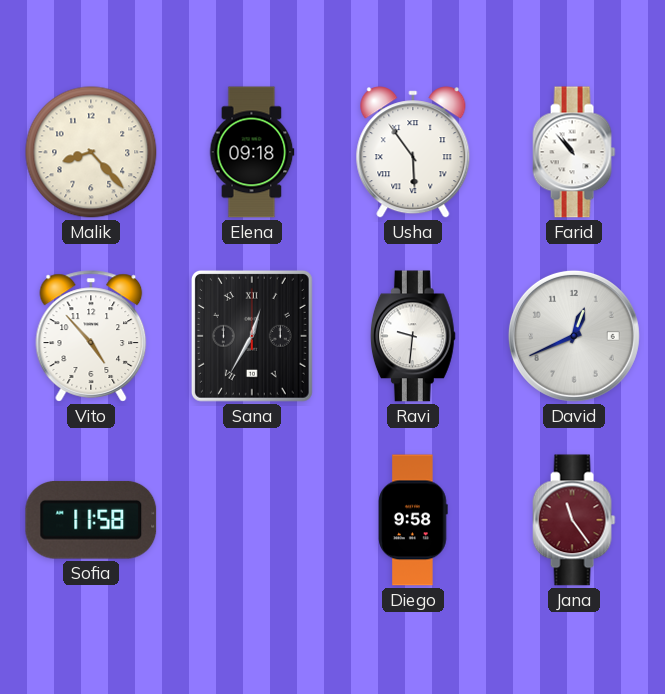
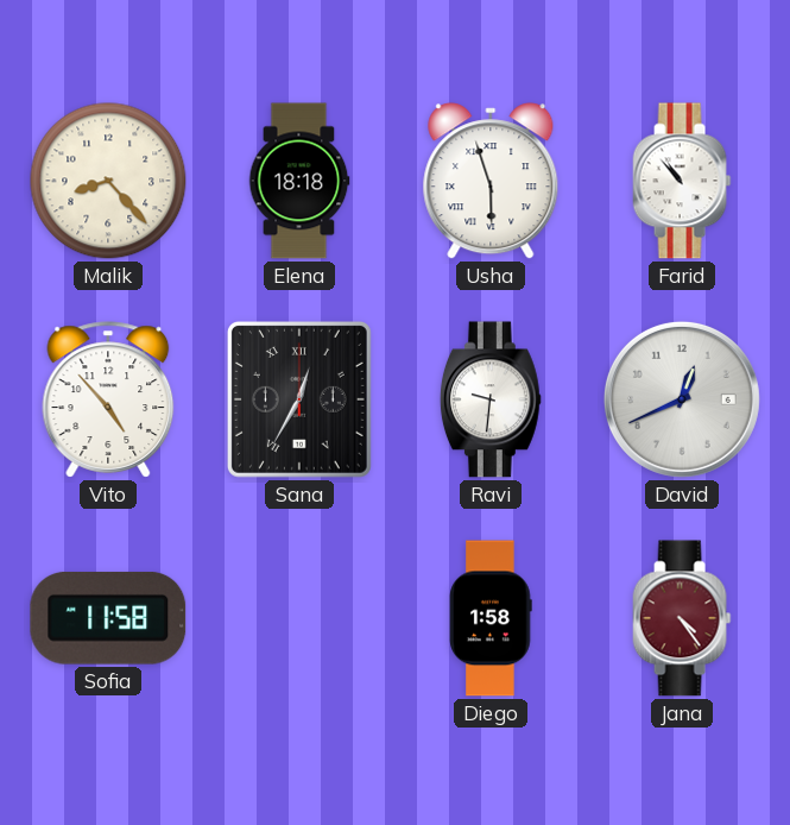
Elena: 09:18 -> 18:18 (299, 181)
Usha: 5:54 -> 5:57 (491, 181)
Diego: 9:58 -> 1:58 (491, 618)
Jana: 11:24 -> 4:24 (682, 618)
